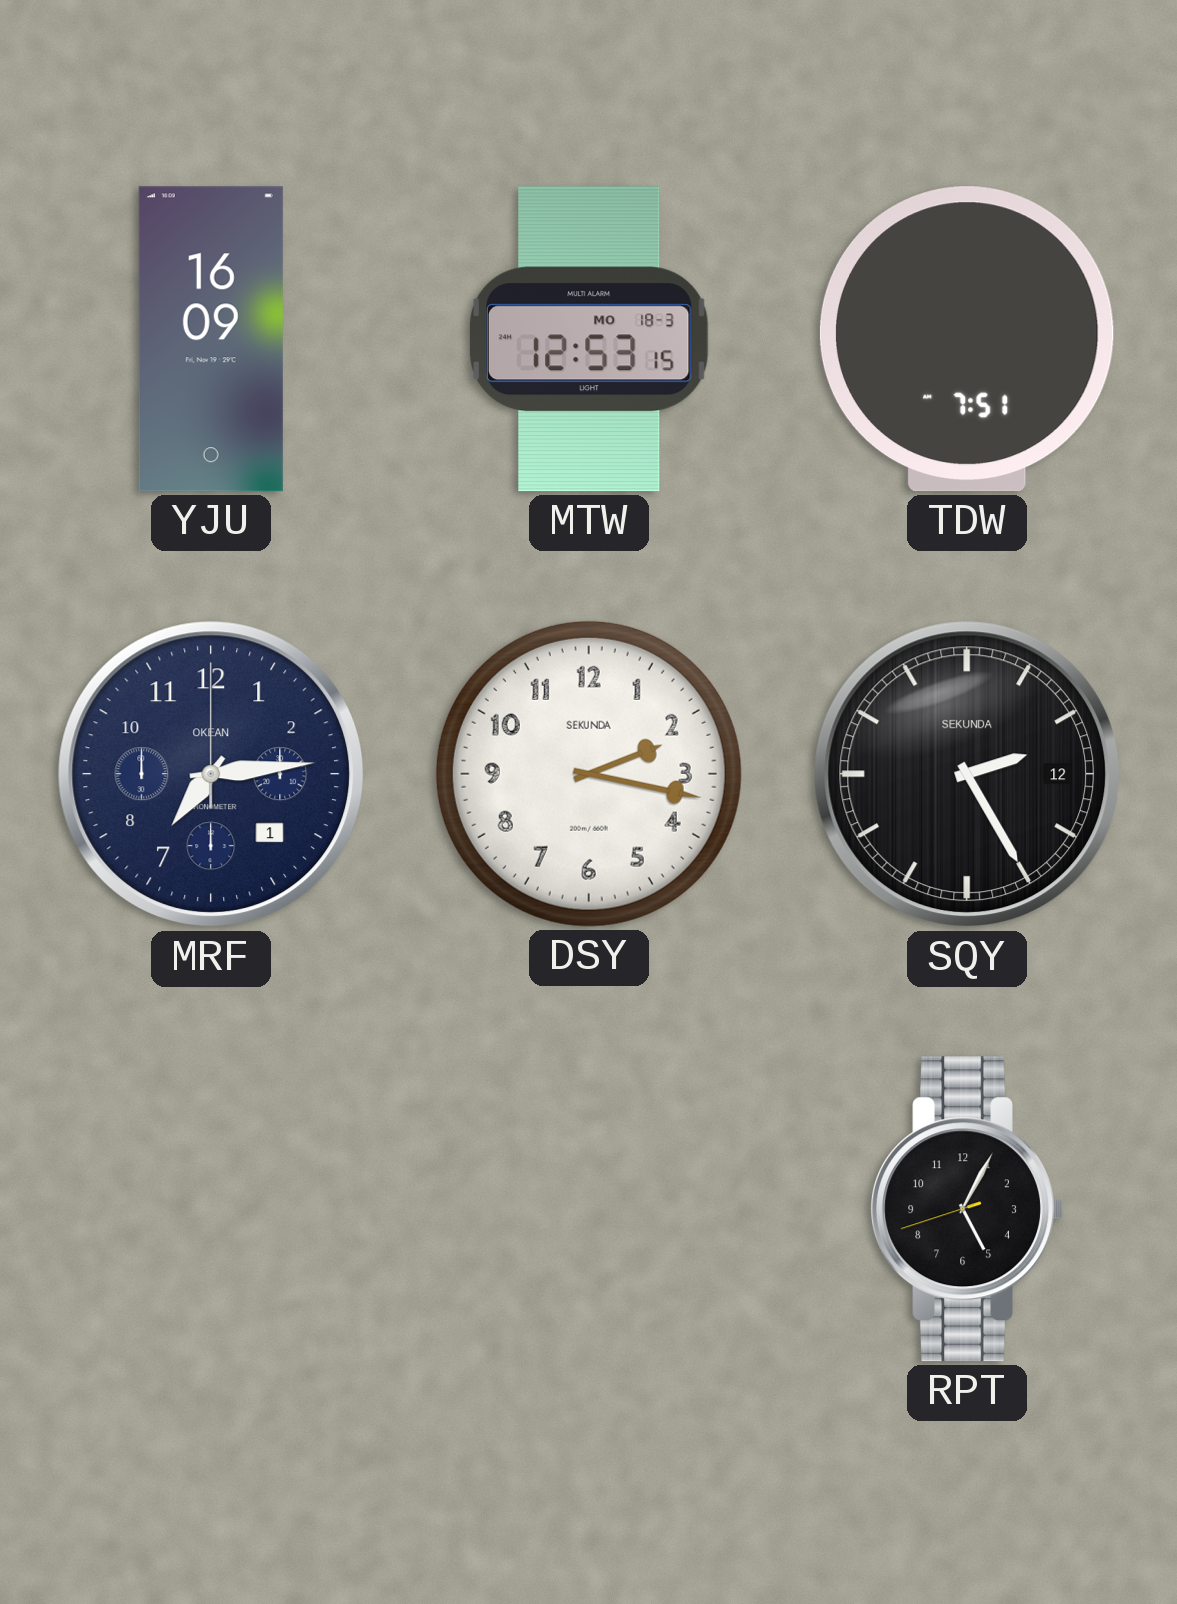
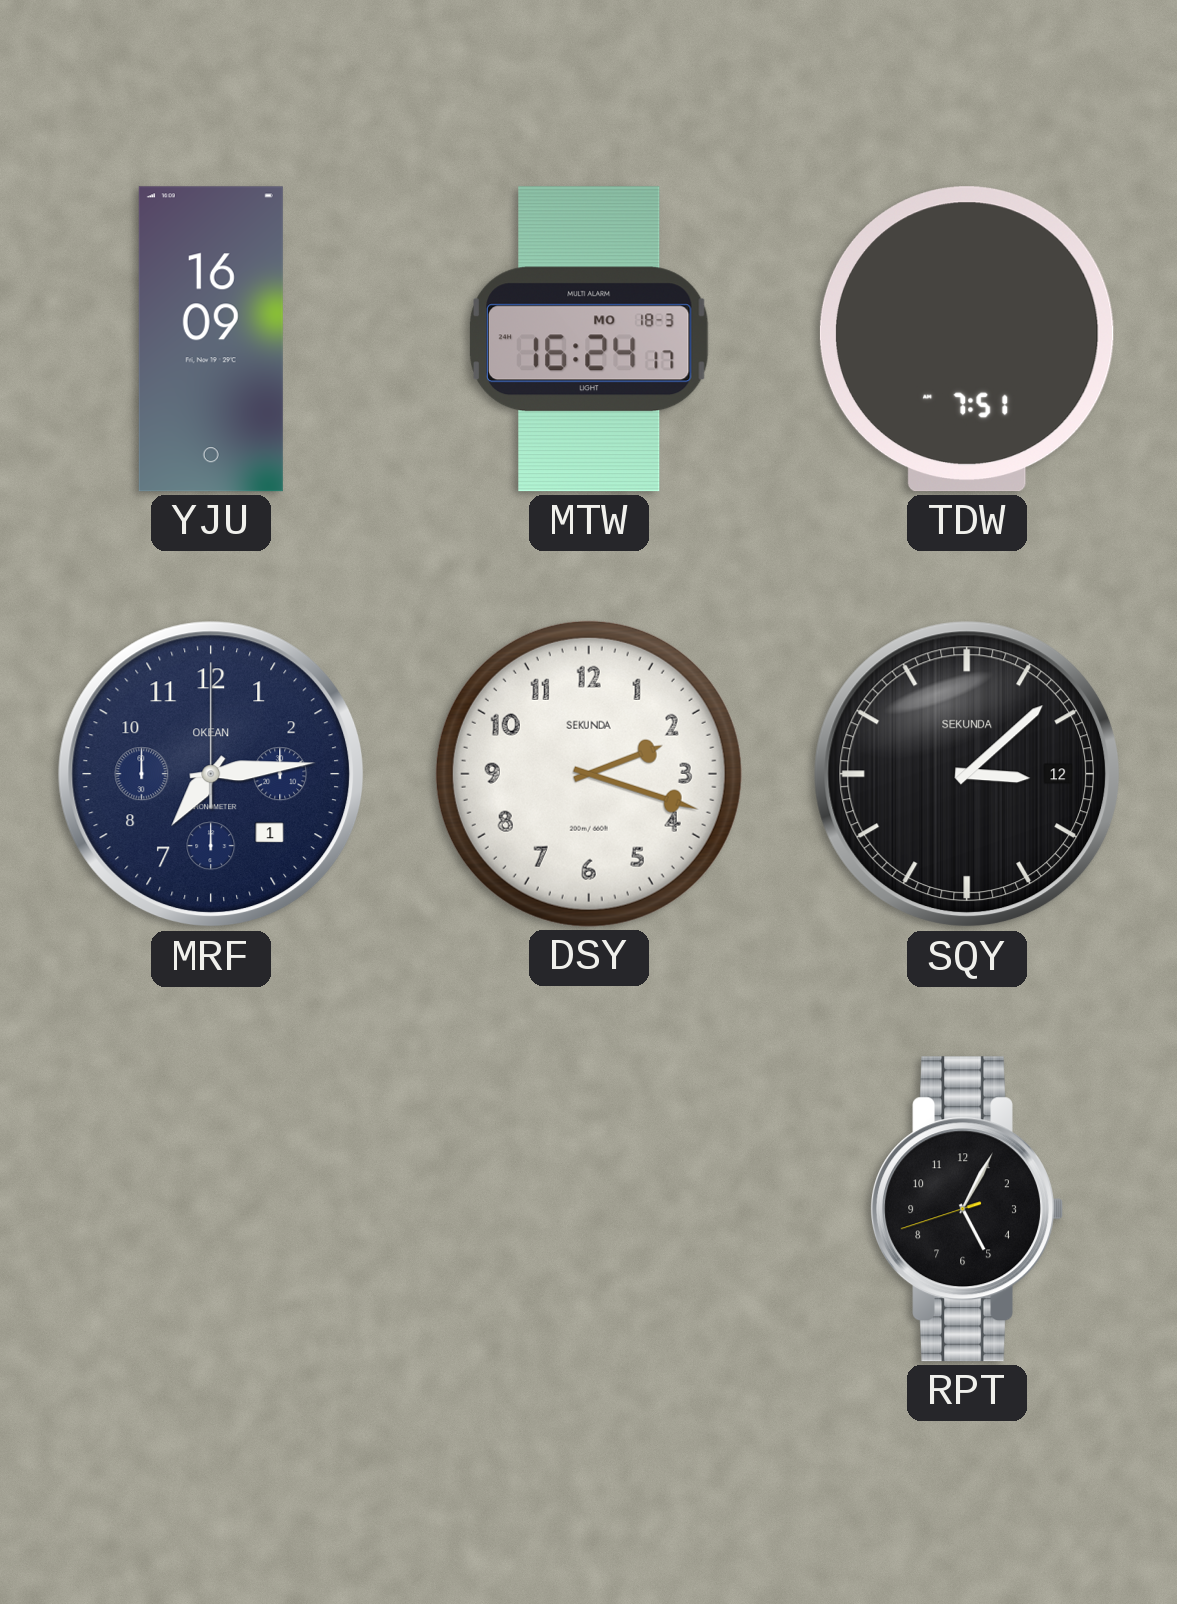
MTW: 12:53 -> 16:24 (589, 339)
DSY: 2:17 -> 2:18 (589, 774)
SQY: 2:25 -> 3:08 (967, 774)
